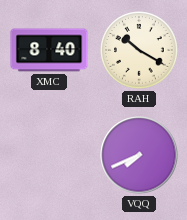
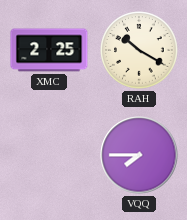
XMC: 8:40 -> 2:25 (49, 50)
VQQ: 7:41 -> 7:45 (139, 155)
